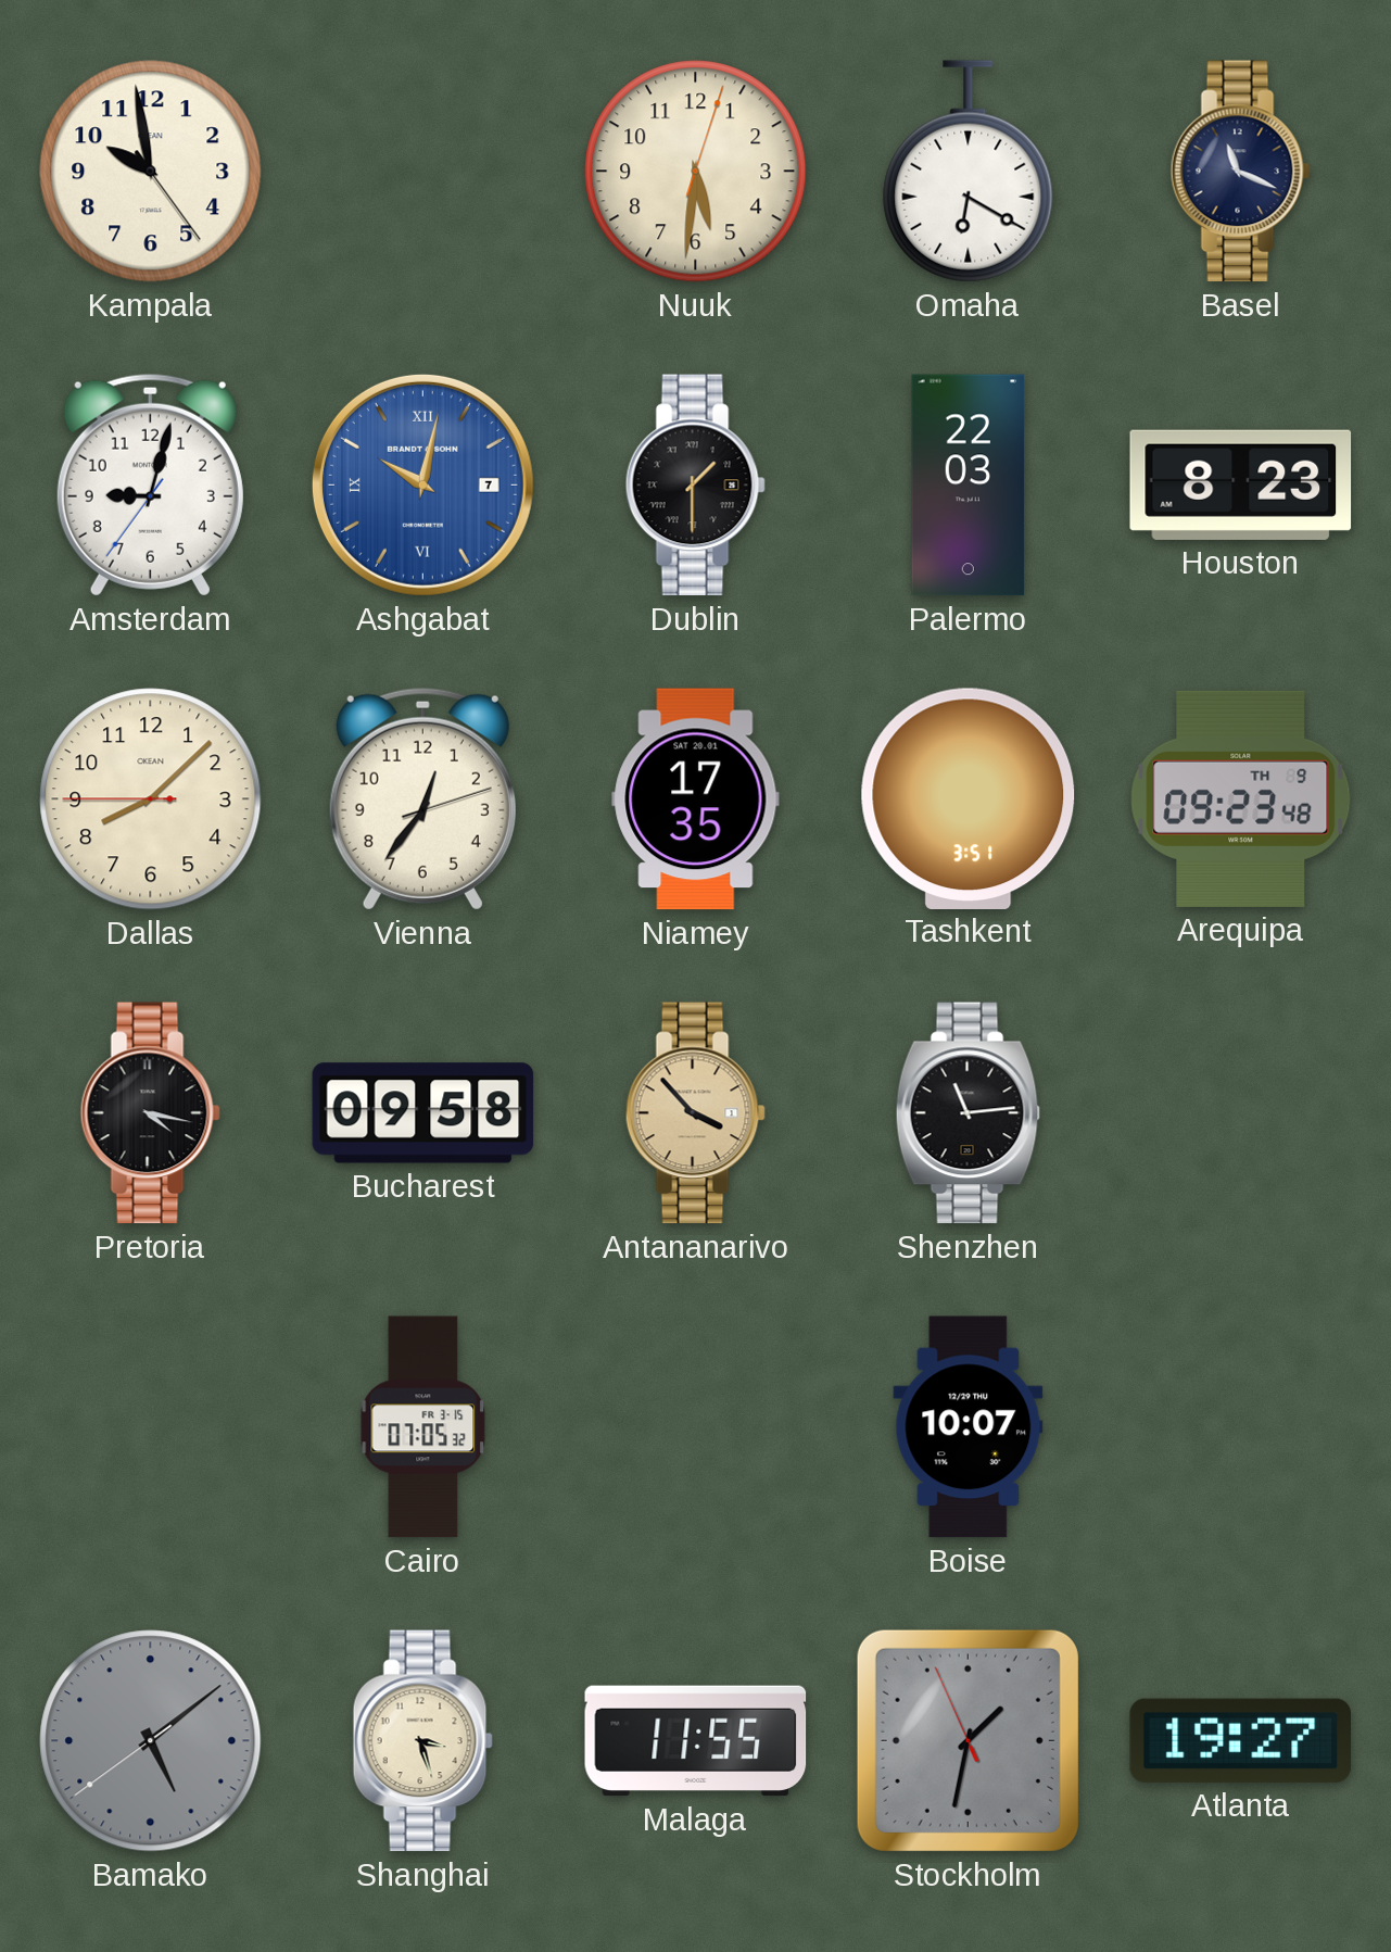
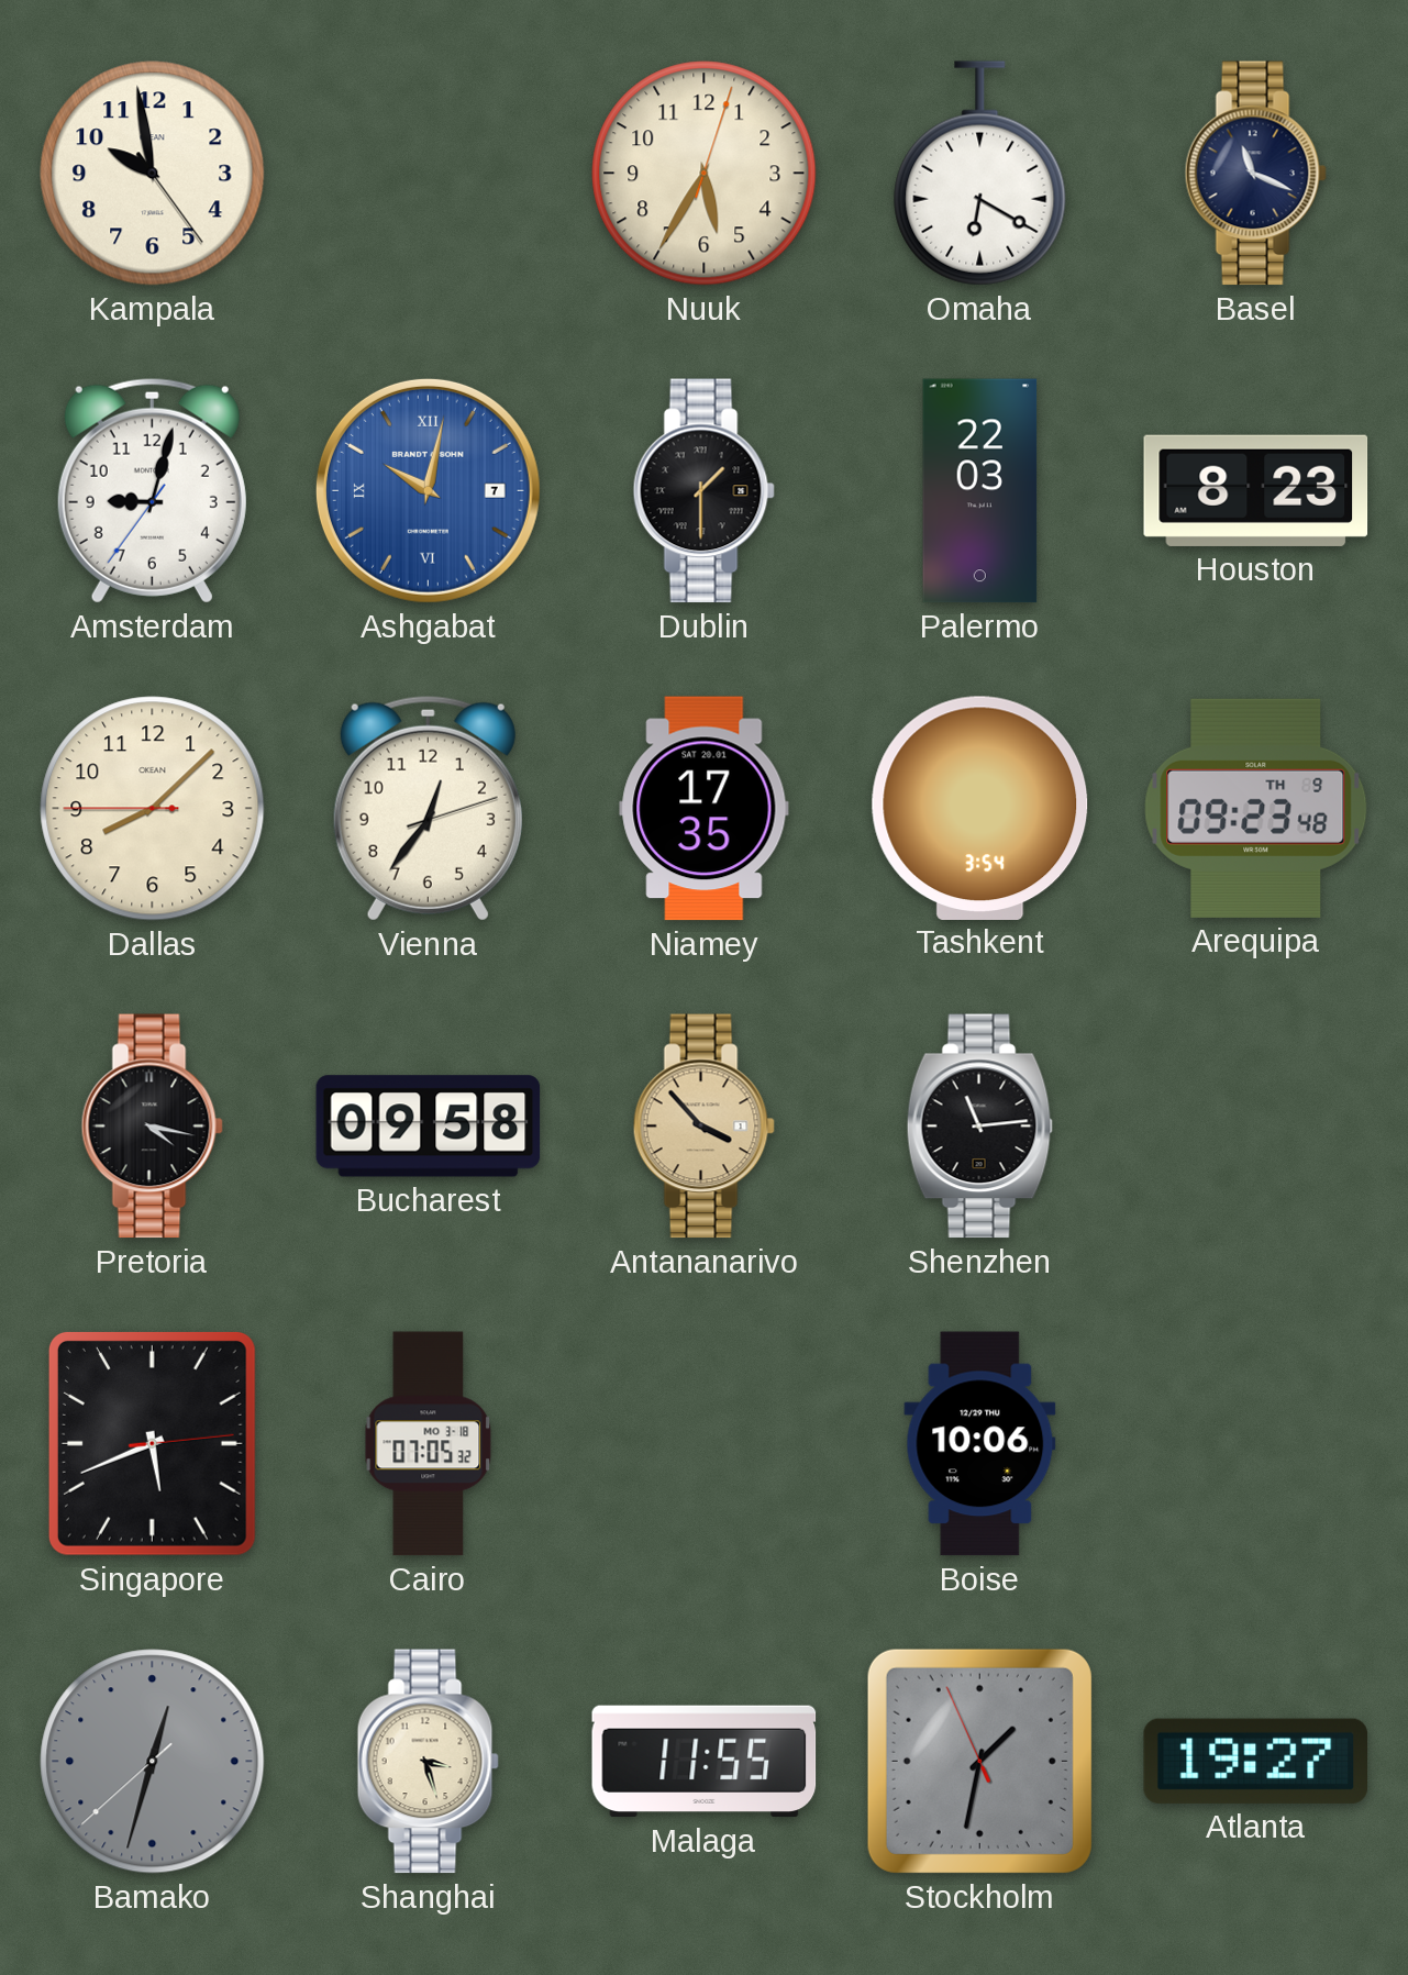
Nuuk: 5:31 -> 5:35 (705, 174)
Tashkent: 3:51 -> 3:54 (980, 808)
Singapore: none -> 5:41 (152, 1443)
Cairo date: FR 3-15 -> MO 3-18 (429, 1444)
Boise: 10:07 -> 10:06 (980, 1444)
Bamako: 5:08 -> 12:32 (153, 1762)
